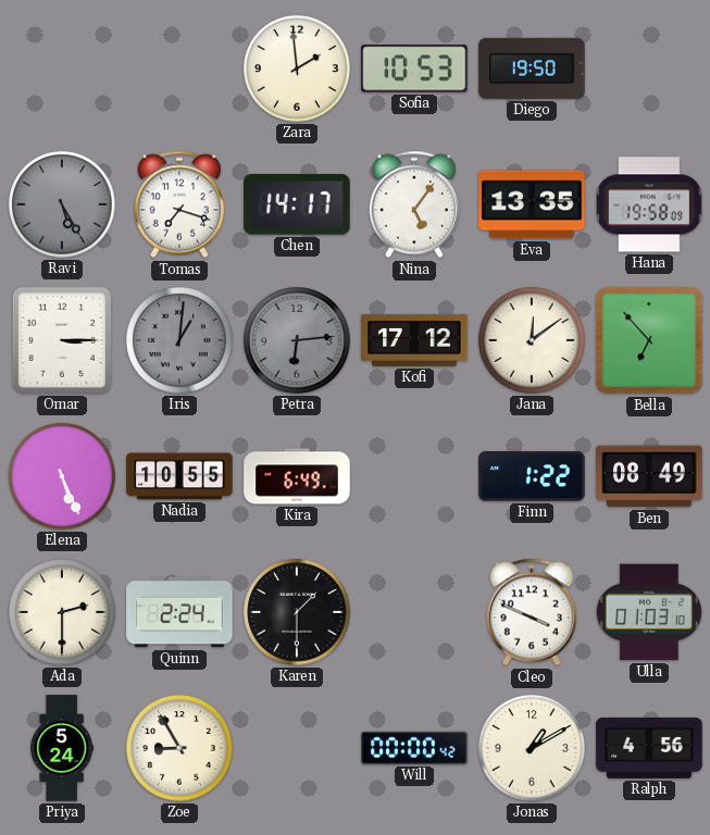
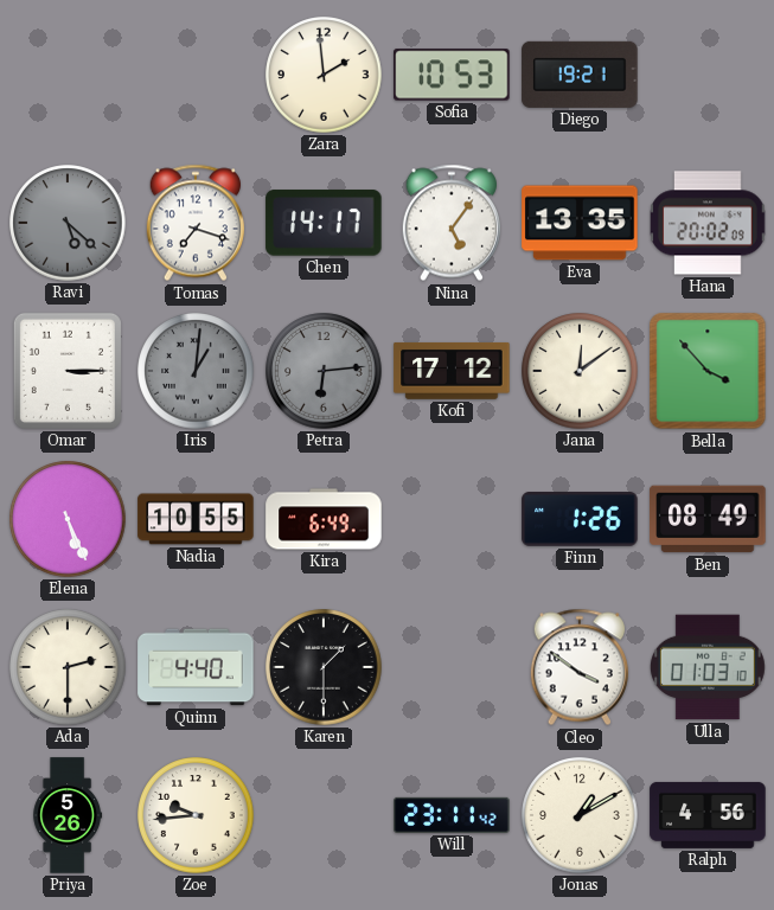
Diego: 19:50 -> 19:21 (580, 75)
Ravi: 5:25 -> 5:22 (68, 223)
Hana: 19:58 -> 20:02 (708, 223)
Bella: 6:53 -> 3:53 (708, 371)
Finn: 1:22 -> 1:26 (580, 519)
Quinn: 2:24 -> 4:40 (196, 667)
Cleo: 3:49 -> 3:51 (580, 667)
Priya: 5:24 -> 5:26 (68, 815)
Zoe: 8:55 -> 9:44 (196, 815)
Will: 00:00 -> 23:11 (452, 815)
